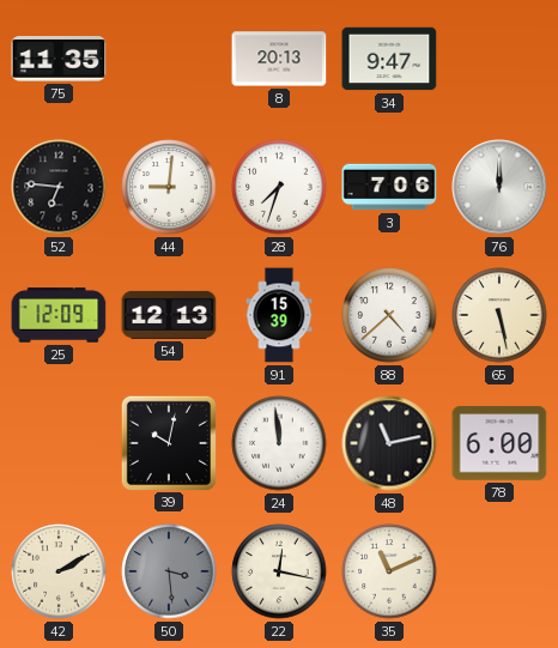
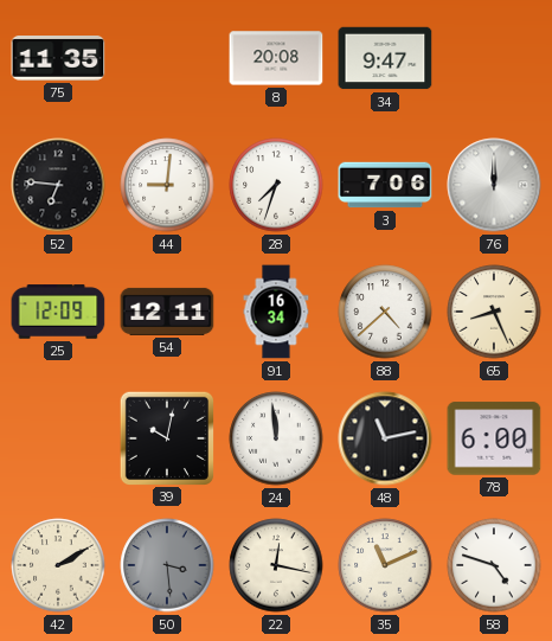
8: 20:13 -> 20:08 (276, 58)
54: 12:13 -> 12:11 (167, 312)
91: 15:39 -> 16:34 (276, 312)
65: 5:28 -> 8:26 (494, 312)
58: none -> 4:48 (494, 565)
